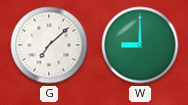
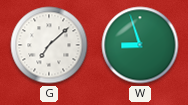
W: 9:00 -> 8:57 (140, 45)
